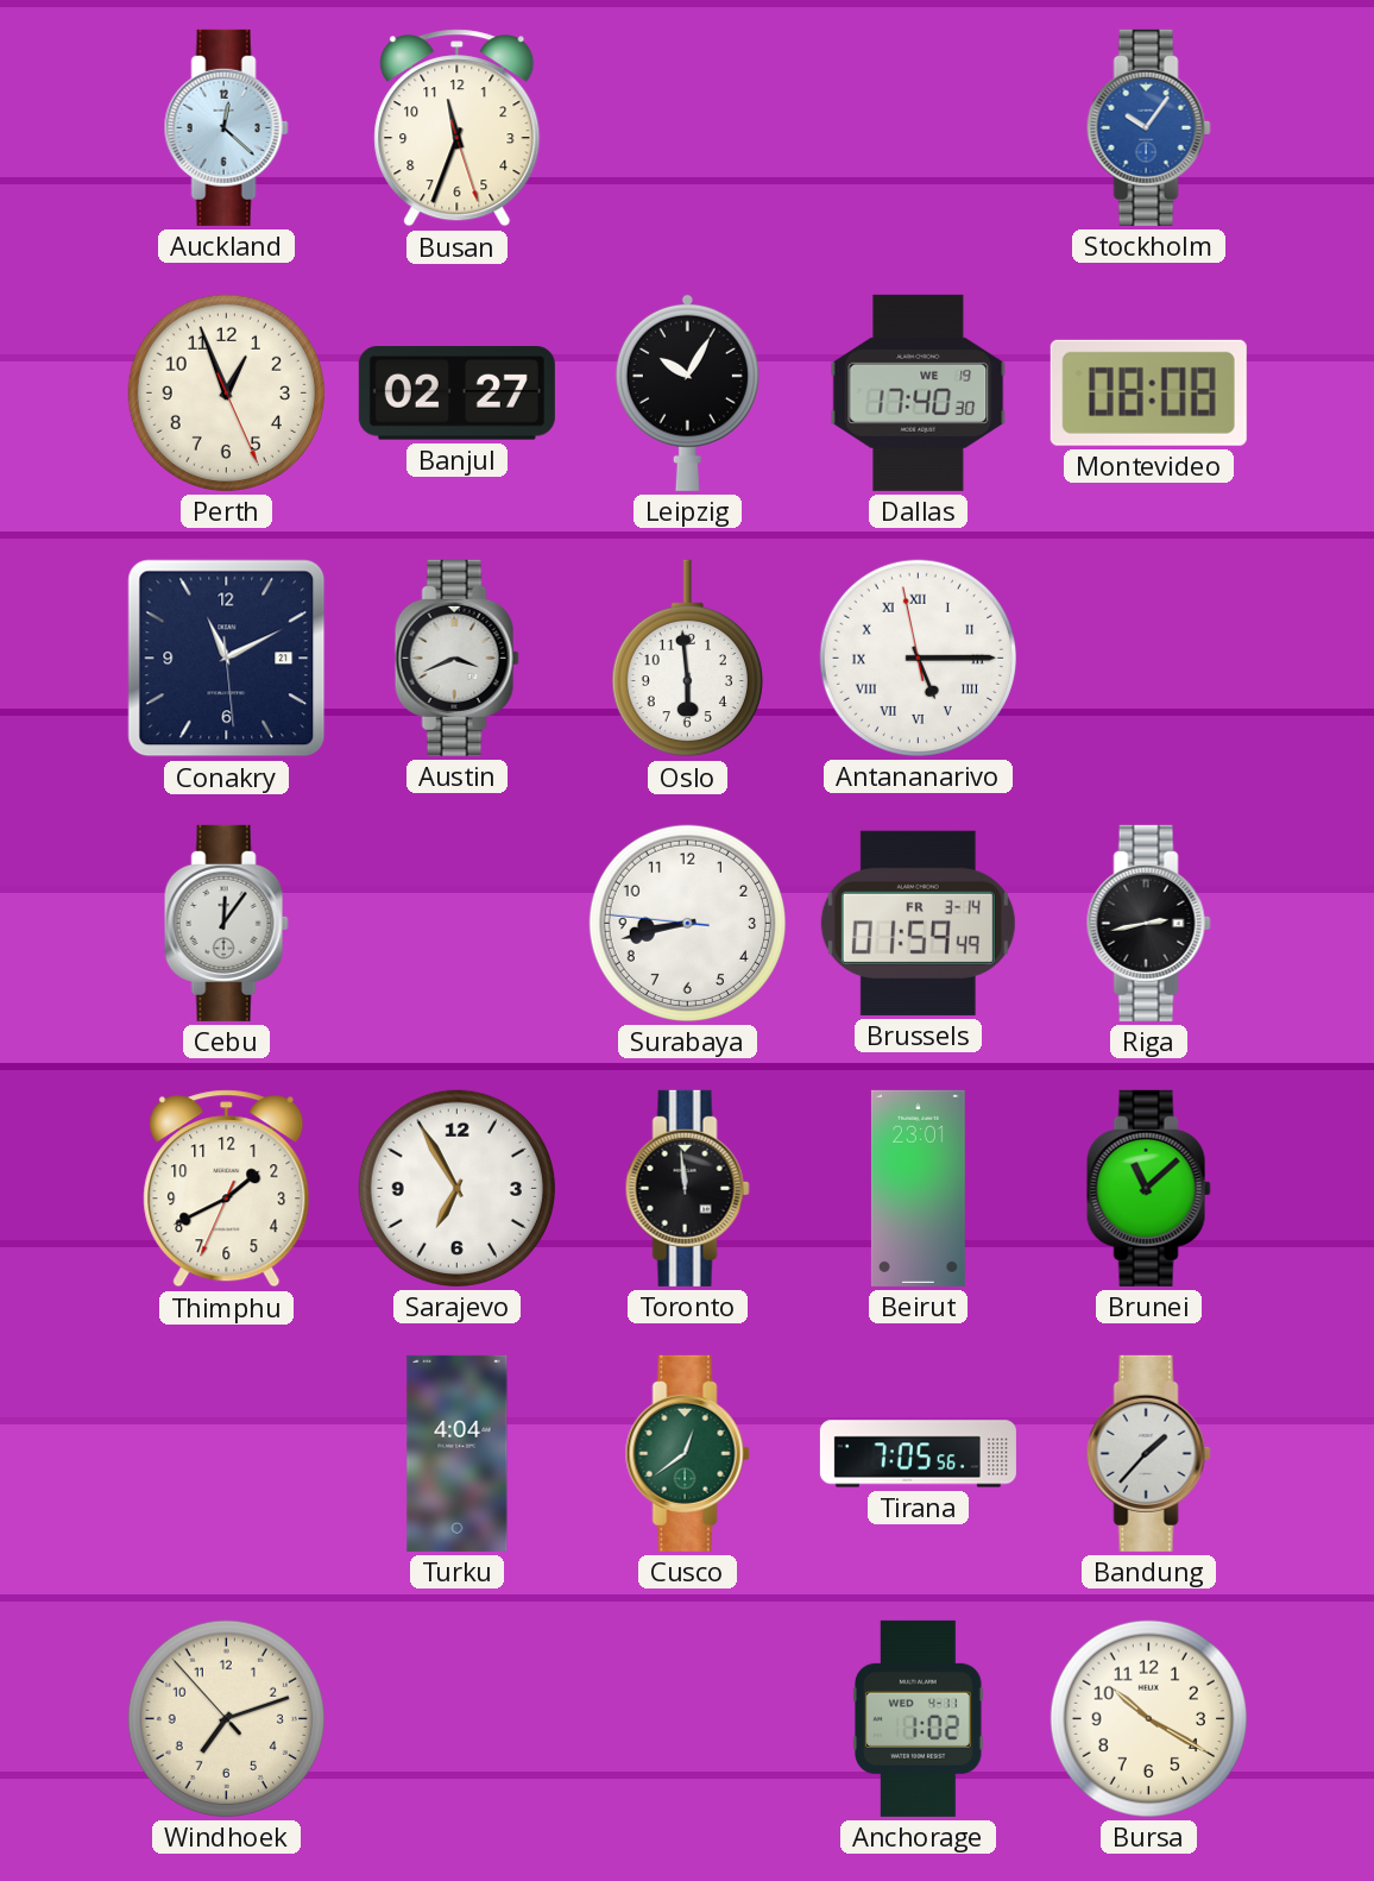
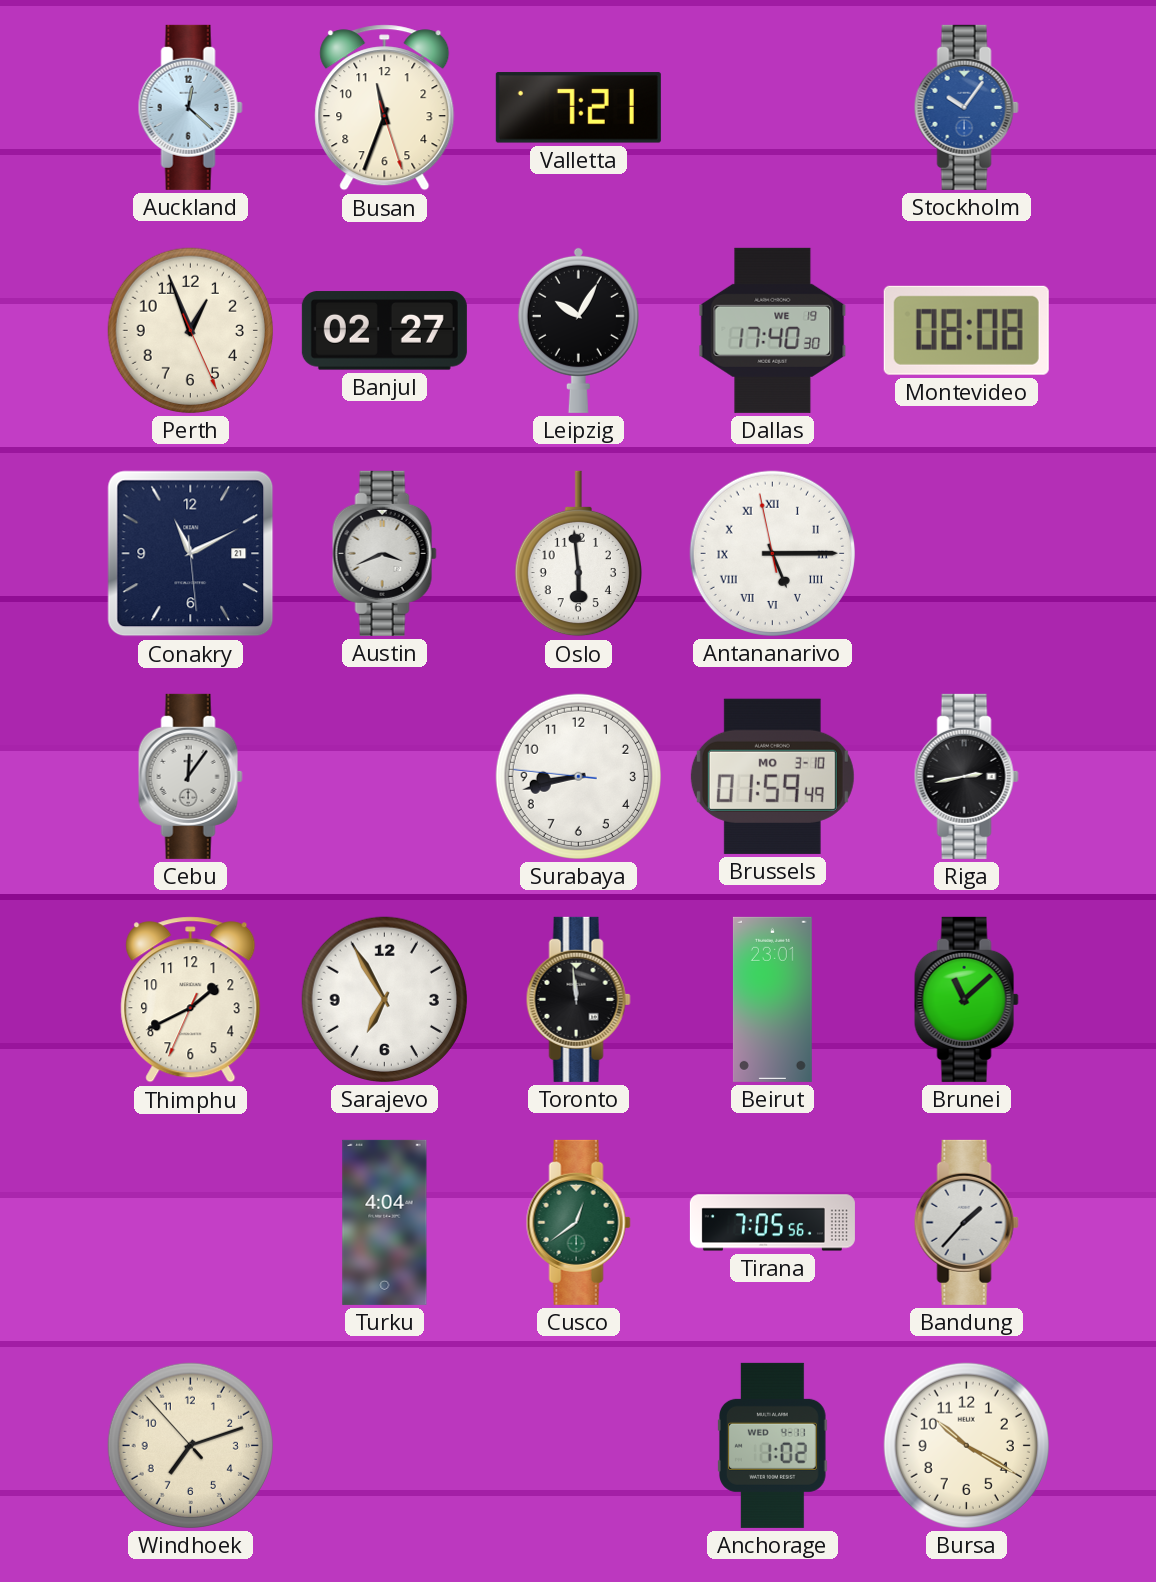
Valletta: none -> 7:21 (578, 108)
Brussels date: FR 3-14 -> MO 3-10 (772, 776)
